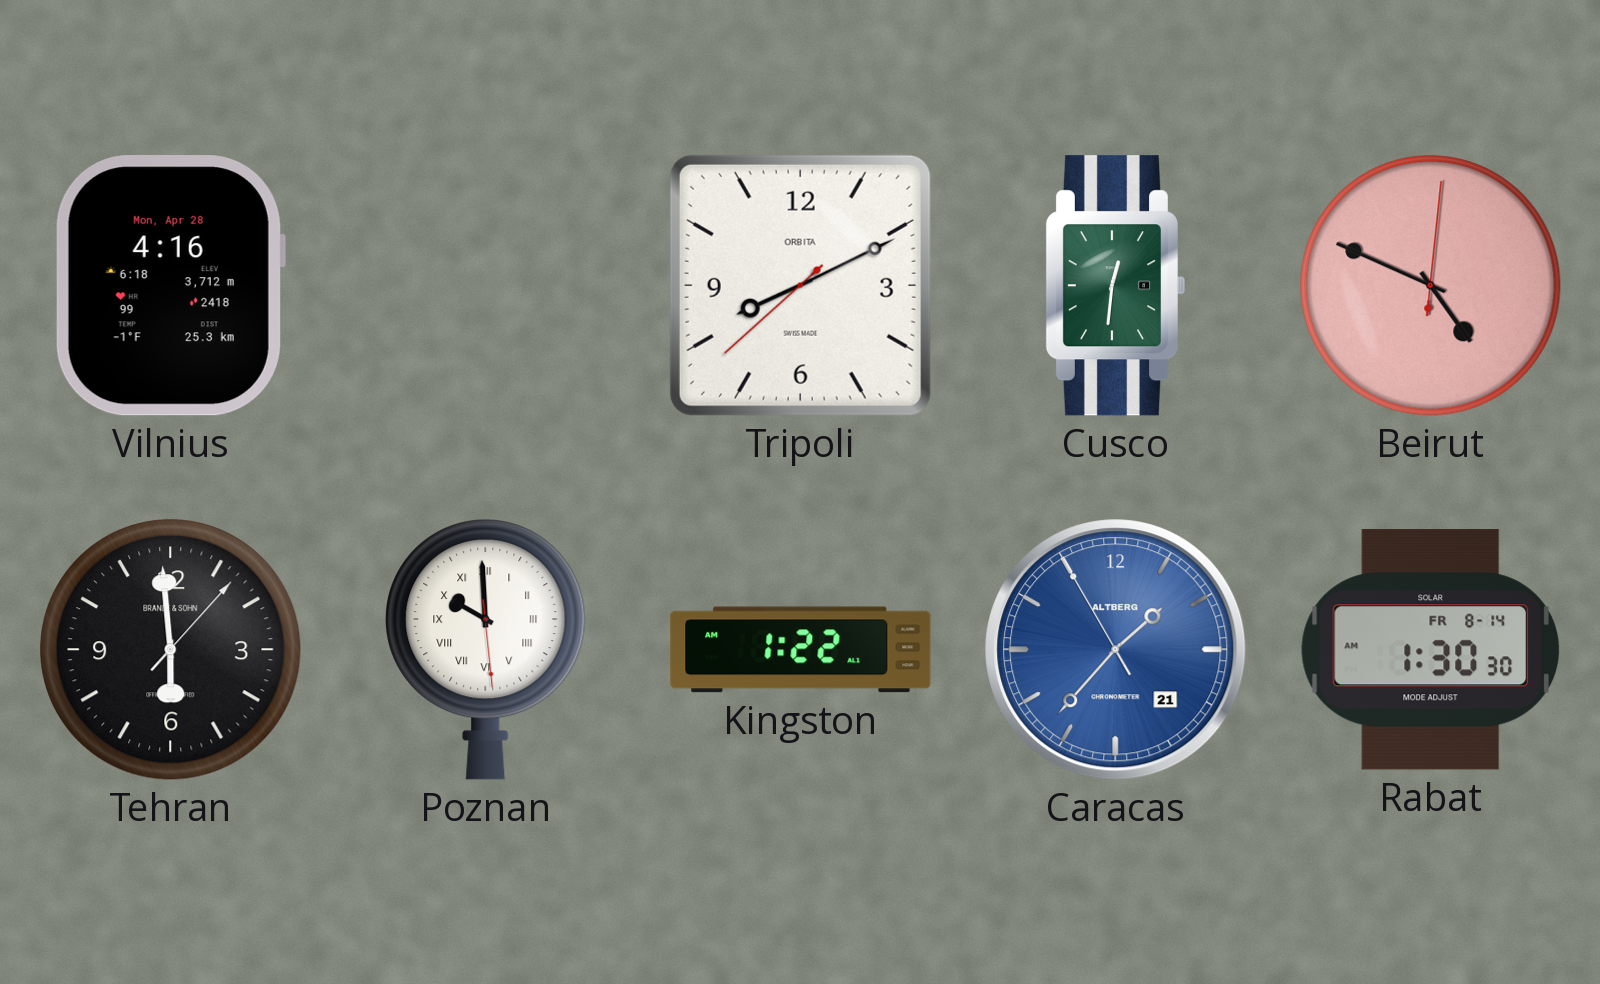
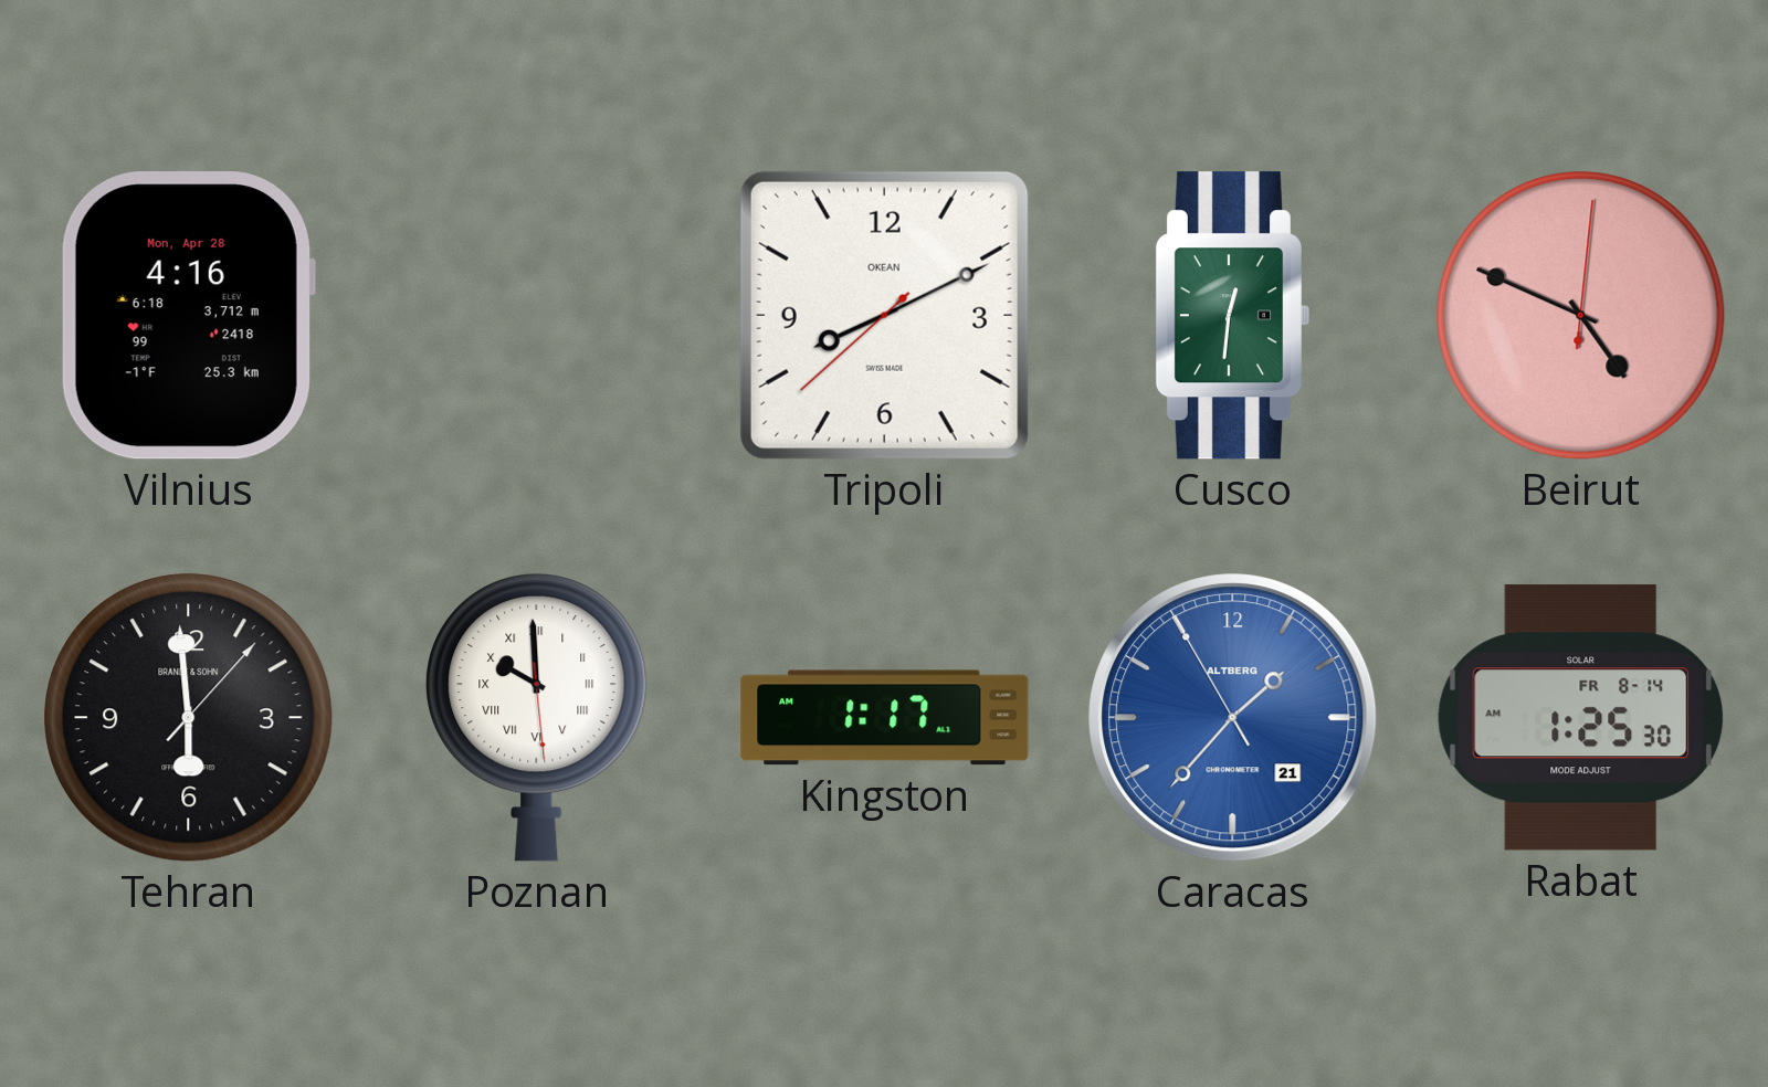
Tripoli brand: ORBITA -> OKEAN (884, 315)
Kingston: 1:22 -> 1:17 (885, 718)
Rabat: 1:30 -> 1:25 (1580, 718)
